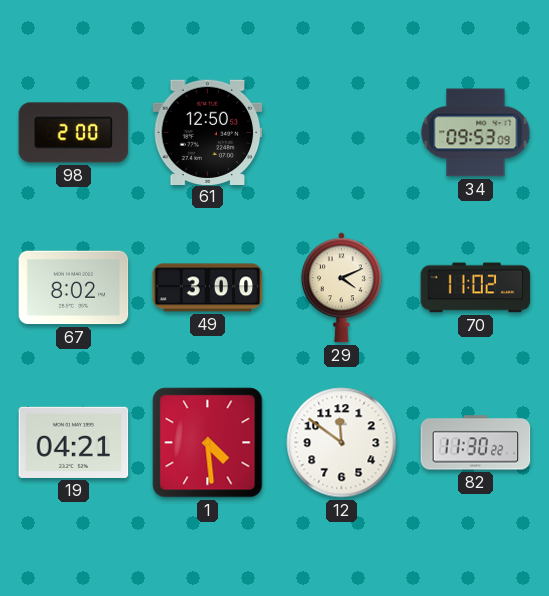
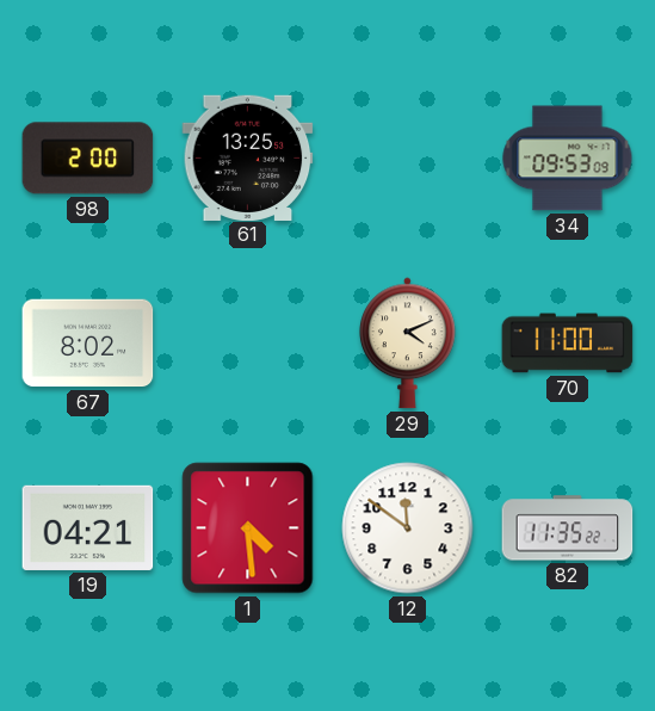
61: 12:50 -> 13:25 (248, 157)
49: 3:00 -> none (208, 288)
70: 11:02 -> 11:00 (568, 344)
82: 11:30 -> 11:35 (568, 528)
